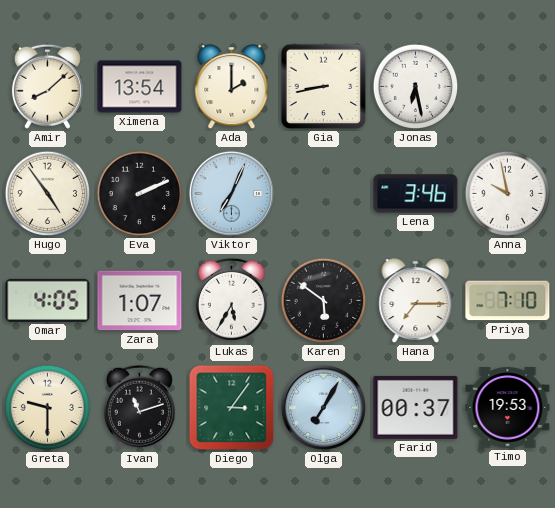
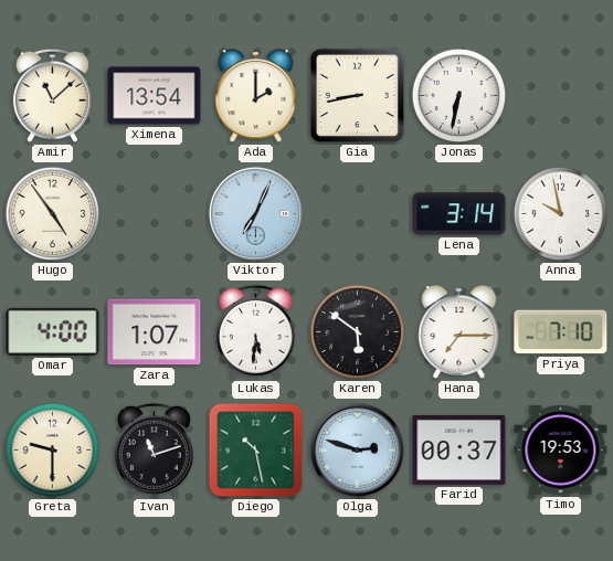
Amir: 8:08 -> 11:08 (52, 95)
Jonas: 6:28 -> 6:32 (459, 96)
Eva: 2:11 -> none (140, 194)
Lena: 3:46 -> 3:14 (459, 214)
Omar: 4:05 -> 4:00 (53, 331)
Lukas: 5:35 -> 5:31 (255, 331)
Diego: 3:06 -> 10:28 (256, 451)
Olga: 7:05 -> 2:48 (357, 449)
